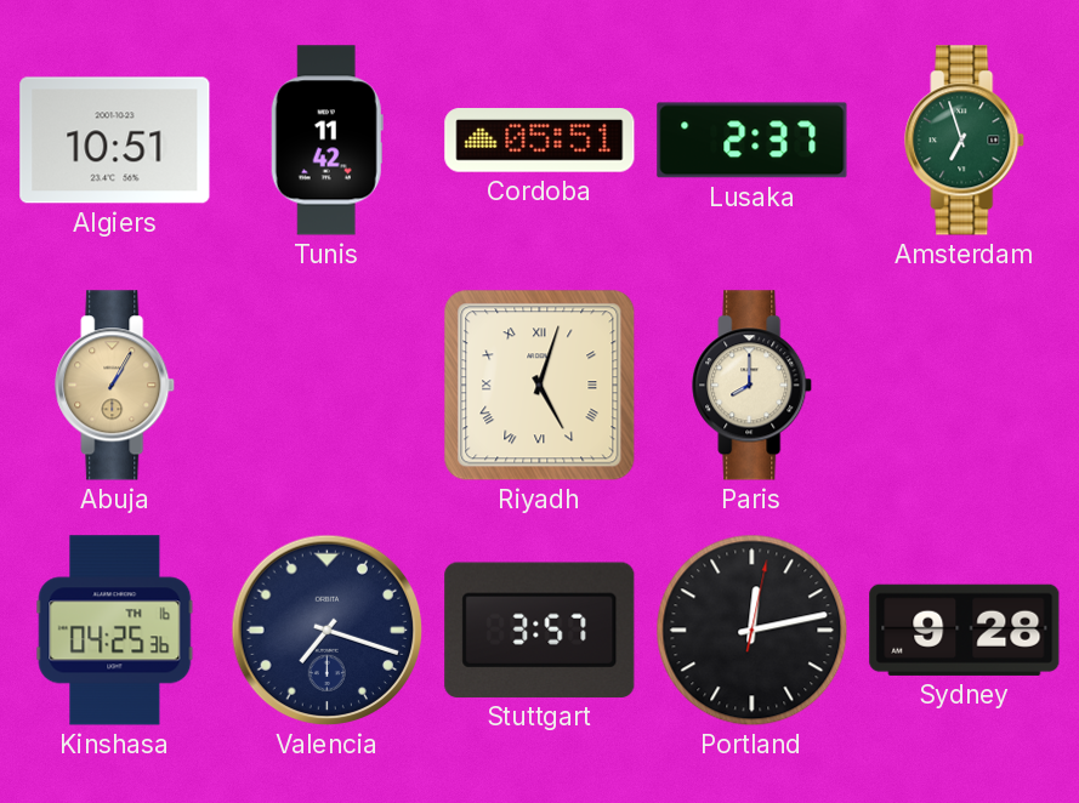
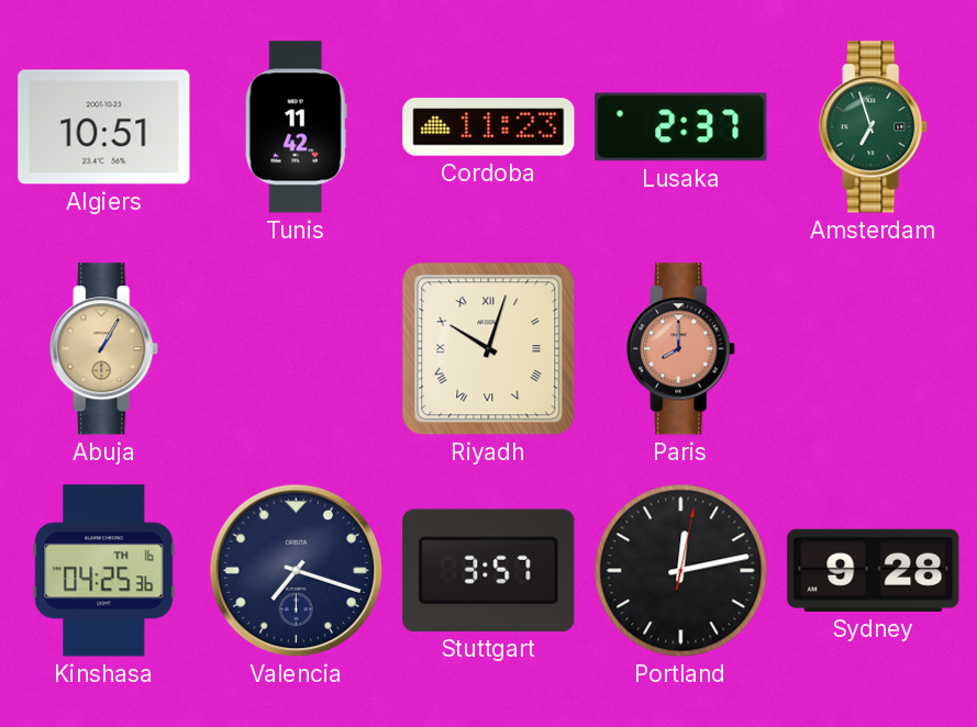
Cordoba: 05:51 -> 11:23 (489, 127)
Riyadh: 5:03 -> 10:03 (489, 349)
Paris dial: cream -> salmon (681, 349)
